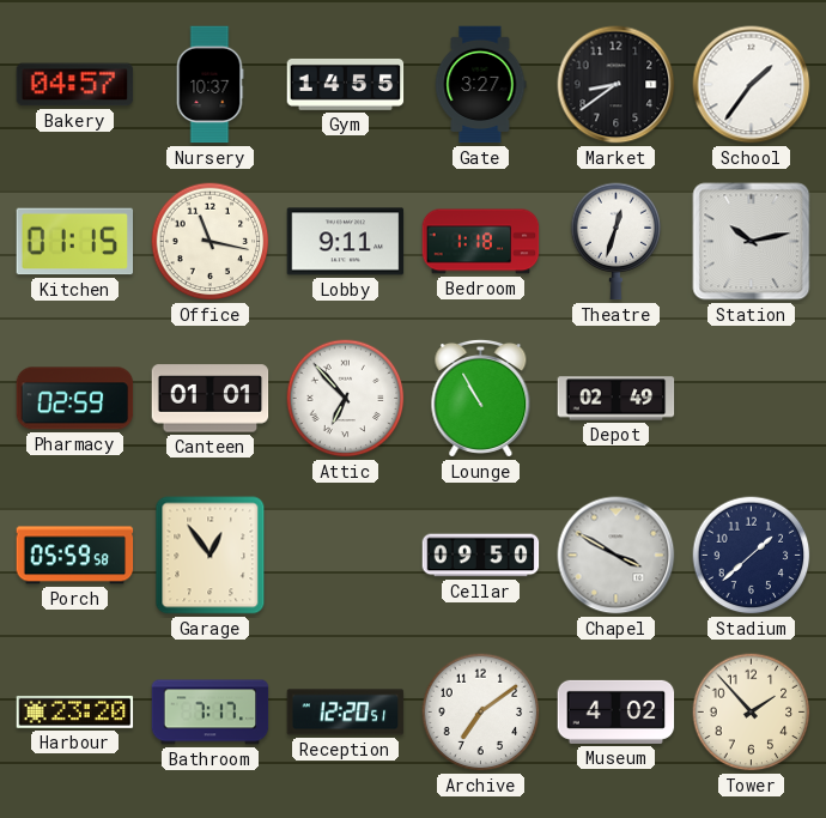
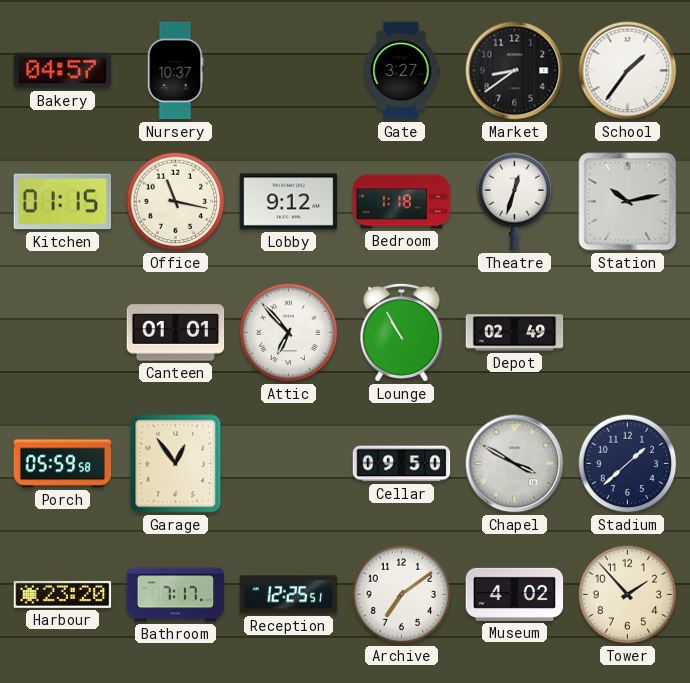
Gym: 14:55 -> none (346, 84)
Lobby: 9:11 -> 9:12 (289, 202)
Pharmacy: 02:59 -> none (75, 399)
Reception: 12:20 -> 12:25 (289, 595)
